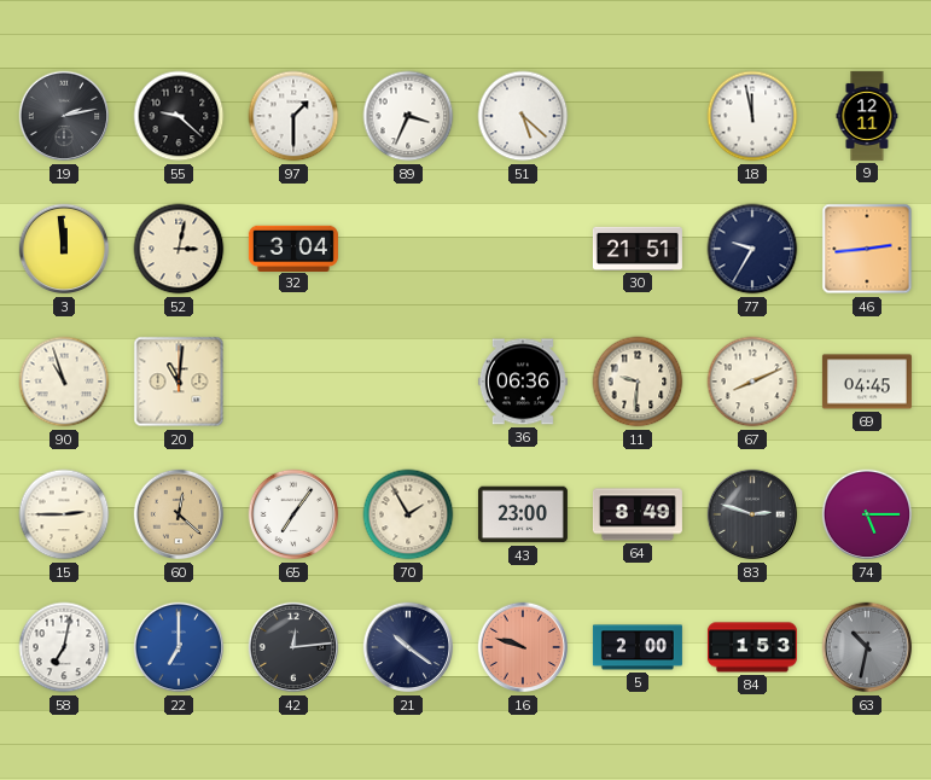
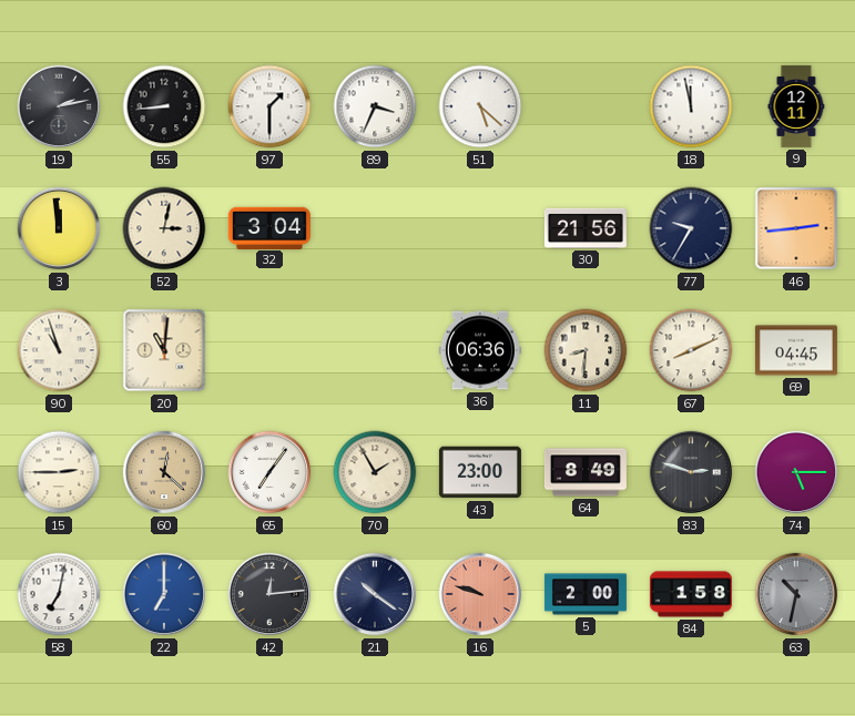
55: 9:22 -> 8:44 (164, 106)
30: 21:51 -> 21:56 (586, 228)
11: 9:31 -> 8:31 (586, 350)
84: 1:53 -> 1:58 (691, 594)
